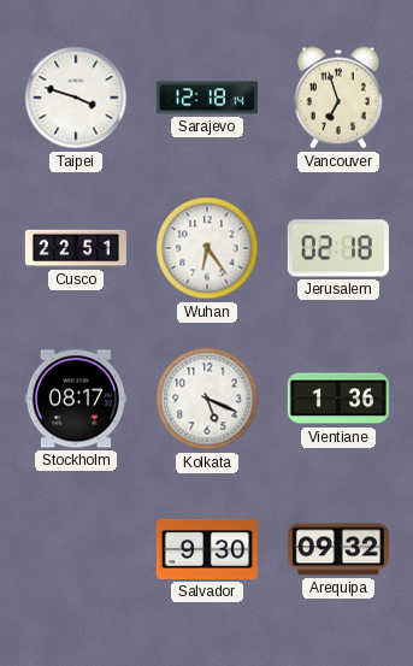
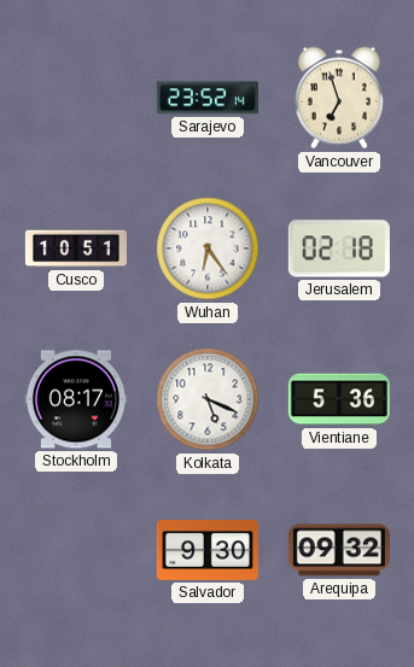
Taipei: 3:48 -> none (76, 98)
Sarajevo: 12:18 -> 23:52 (208, 98)
Cusco: 22:51 -> 10:51 (76, 248)
Vientiane: 1:36 -> 5:36 (339, 399)
